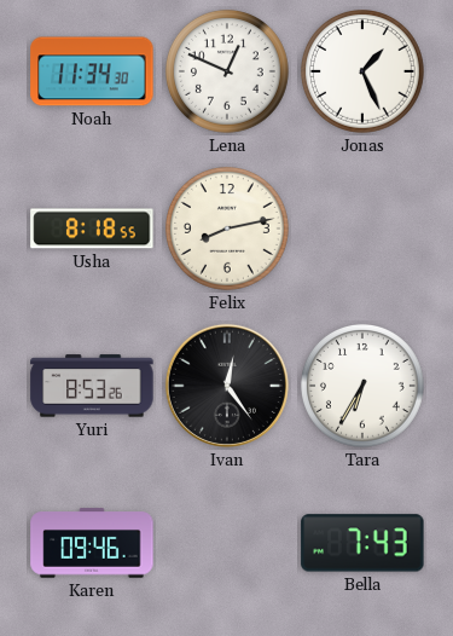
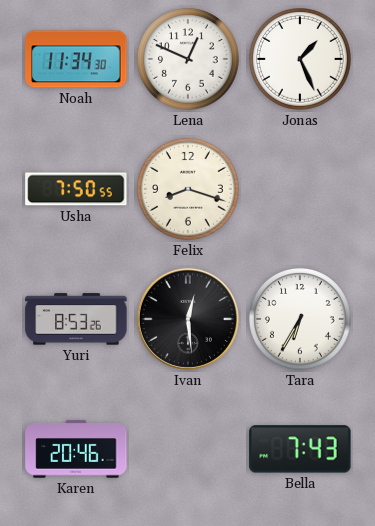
Usha: 8:18 -> 7:50 (76, 189)
Felix: 8:13 -> 8:18 (188, 189)
Ivan: 12:24 -> 12:29 (188, 319)
Karen: 09:46 -> 20:46 (76, 449)
